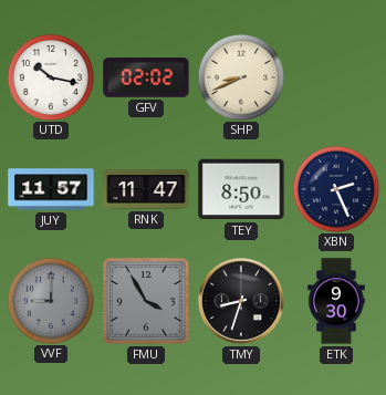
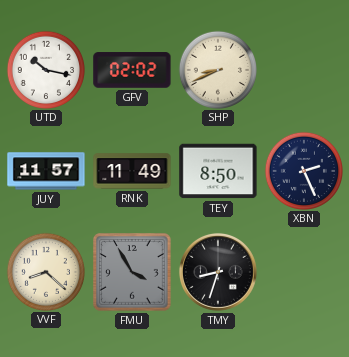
RNK: 11:47 -> 11:49 (132, 171)
VVF: 9:00 -> 8:22 (45, 271)
VVF dial: grey -> cream (45, 271)
ETK: 9:30 -> none (336, 301)
